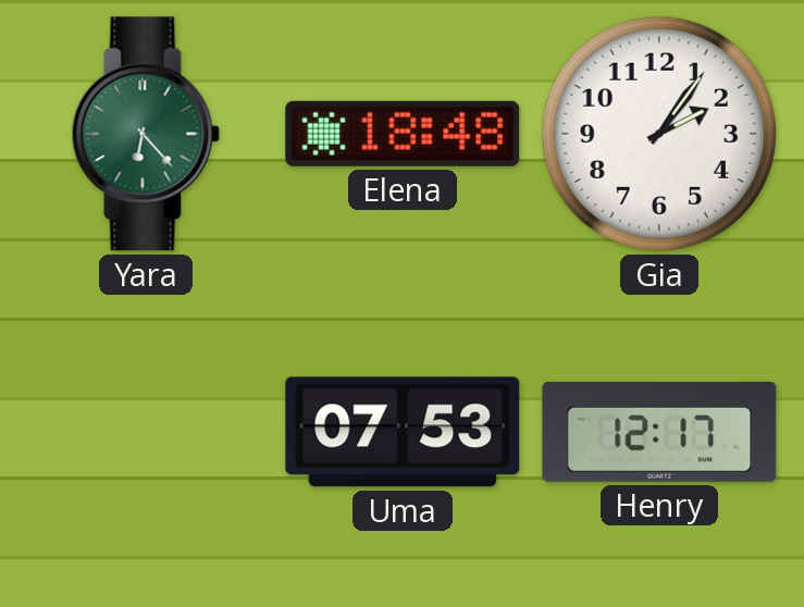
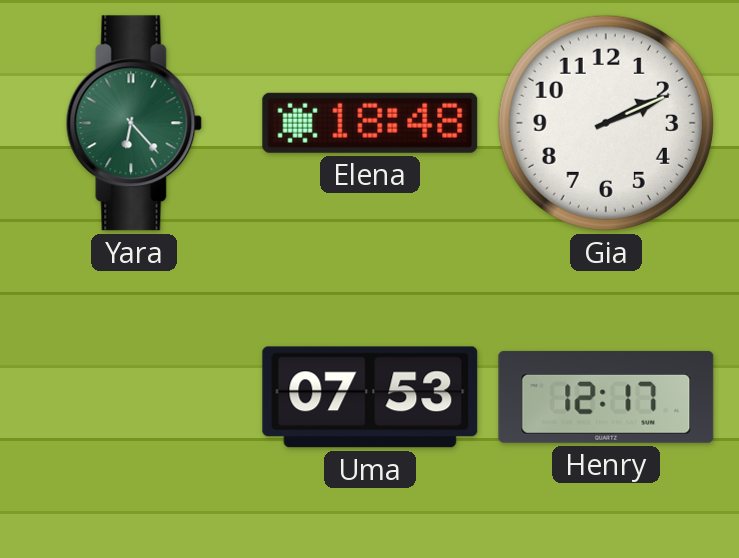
Gia: 2:06 -> 2:11 (606, 123)
